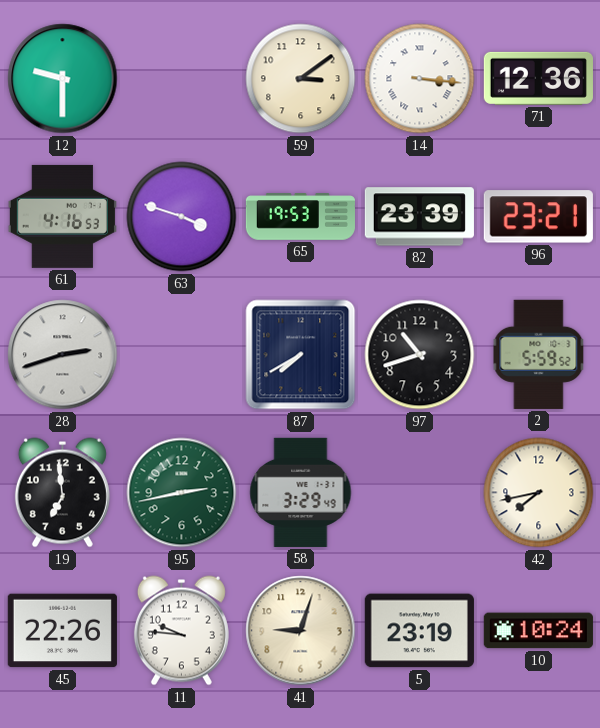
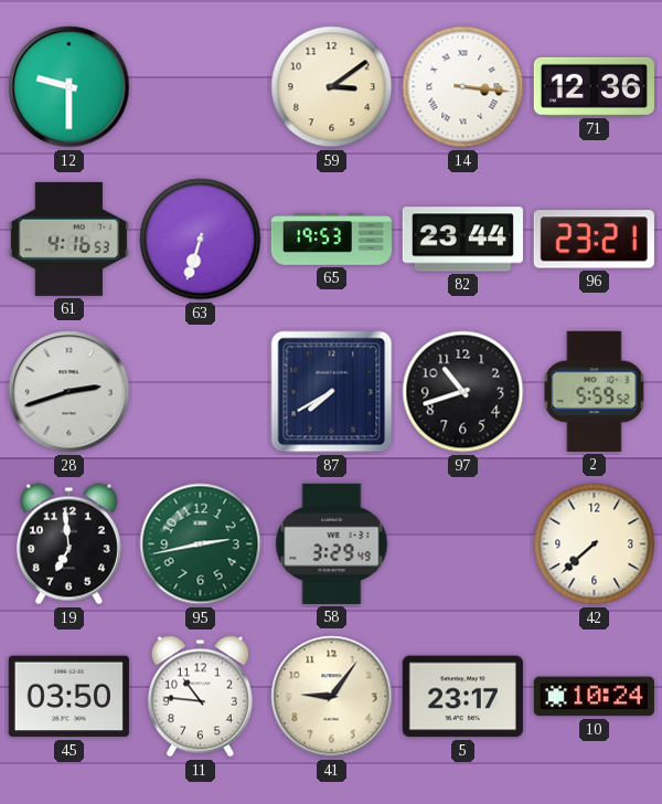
63: 3:48 -> 6:33 (201, 240)
82: 23:39 -> 23:44 (462, 240)
42: 7:43 -> 7:38 (595, 544)
45: 22:26 -> 03:50 (68, 697)
11: 9:46 -> 10:46 (200, 697)
41: 9:03 -> 9:06 (332, 697)
5: 23:19 -> 23:17 (462, 697)
